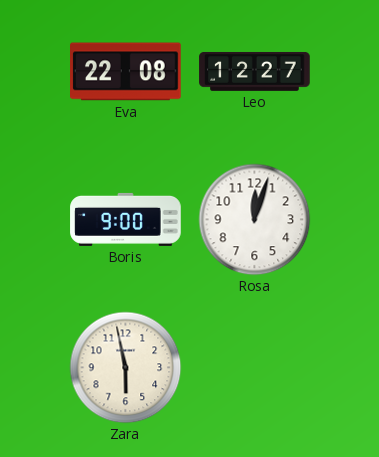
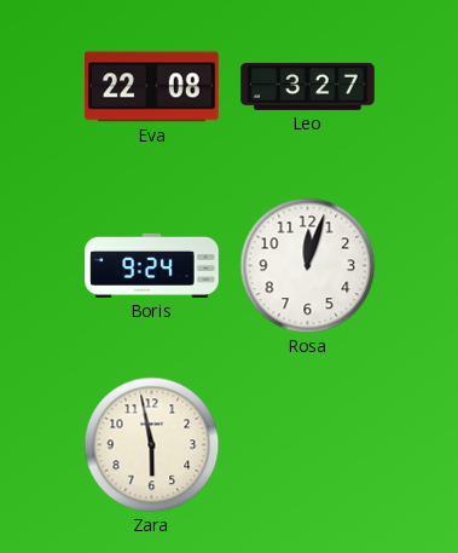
Leo: 12:27 -> 3:27 (308, 86)
Boris: 9:00 -> 9:24 (152, 265)
